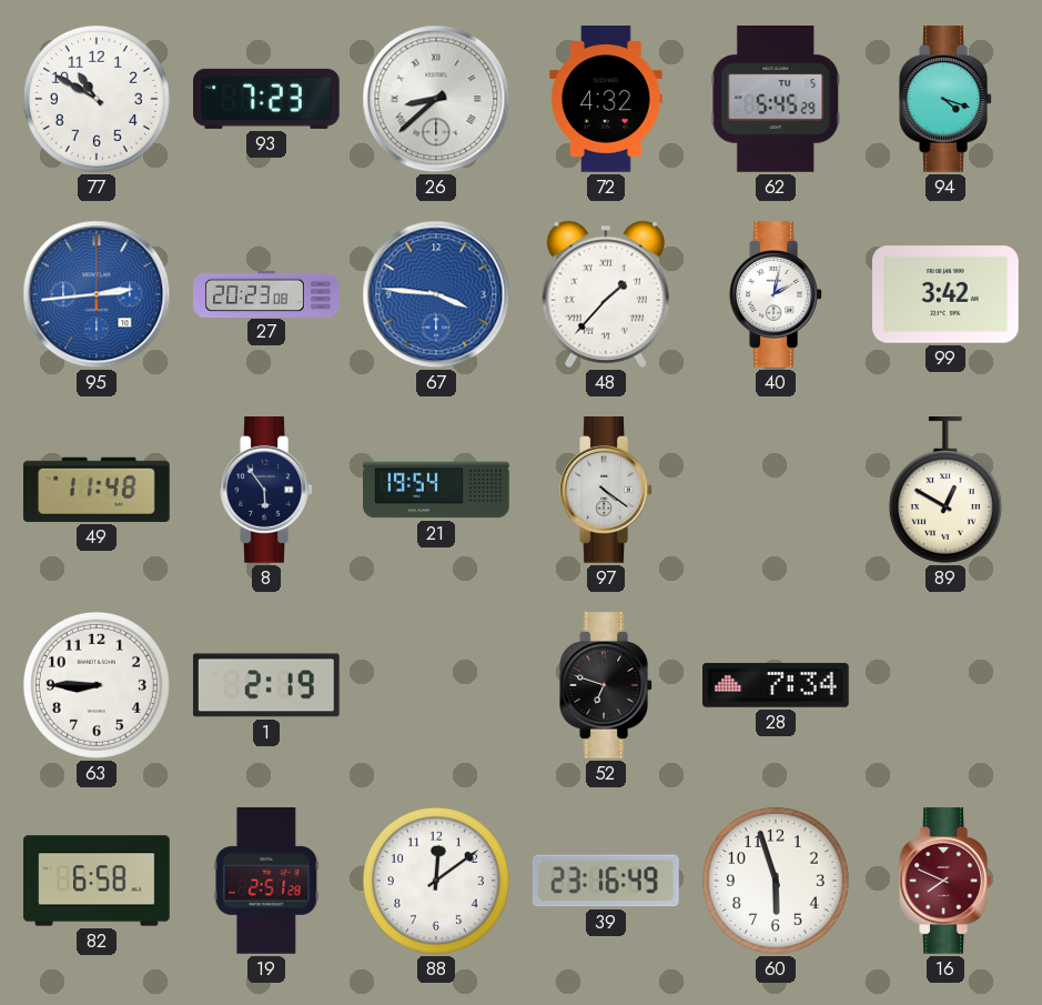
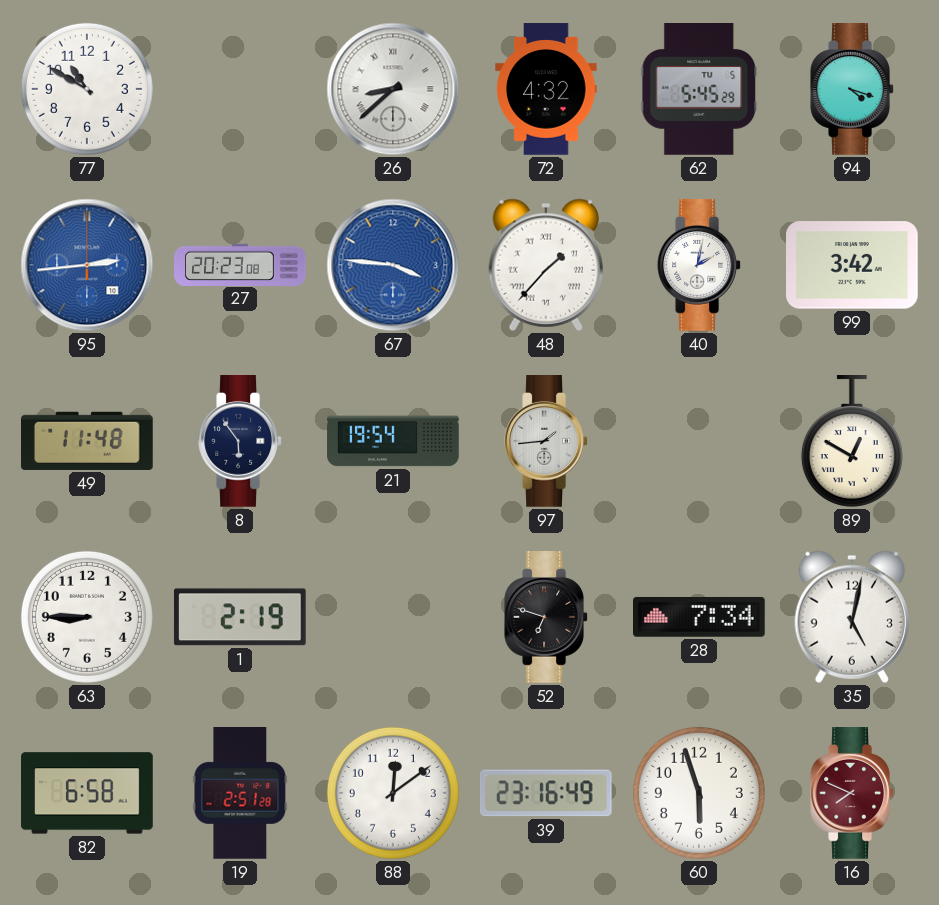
93: 7:23 -> none (267, 99)
97: 4:21 -> 1:44 (546, 442)
35: none -> 5:02 (851, 617)
